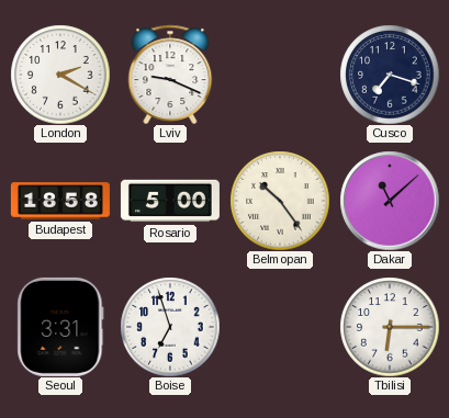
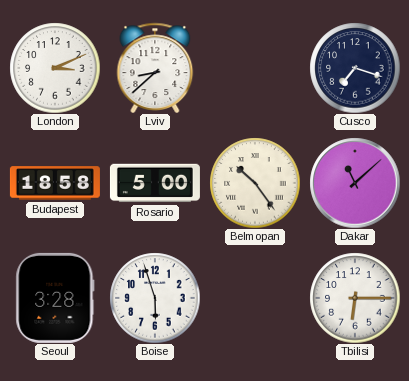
London: 2:20 -> 3:11 (55, 68)
Lviv: 9:19 -> 8:38 (155, 68)
Seoul: 3:31 -> 3:28 (55, 298)
Boise: 6:57 -> 5:57 (155, 298)
